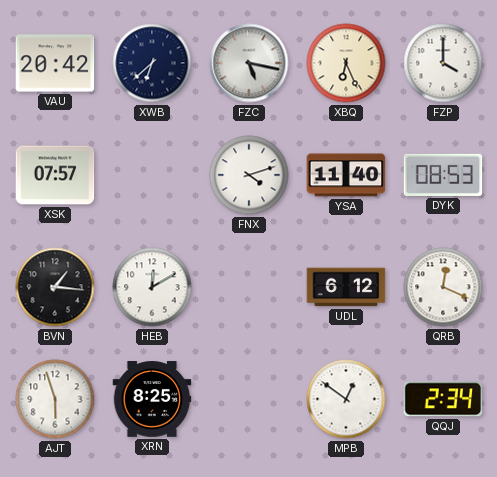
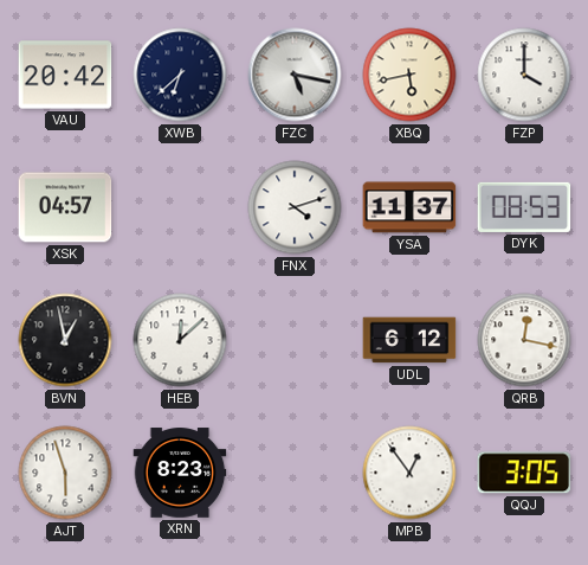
XBQ: 6:26 -> 5:43 (409, 75)
XSK: 07:57 -> 04:57 (65, 207)
YSA: 11:40 -> 11:37 (409, 207)
BVN: 1:16 -> 12:58 (65, 340)
HEB: 12:10 -> 12:08 (180, 340)
QRB: 12:19 -> 12:17 (524, 340)
XRN: 8:25 -> 8:23 (180, 473)
MPB: 12:51 -> 12:54 (409, 473)
QQJ: 2:34 -> 3:05 (524, 473)
